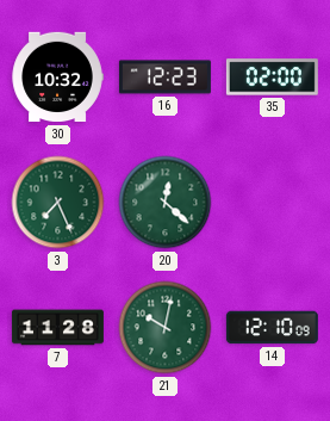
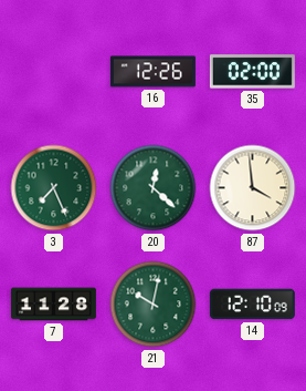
30: 10:32 -> none (57, 78)
16: 12:23 -> 12:26 (152, 72)
87: none -> 3:59 (253, 188)
